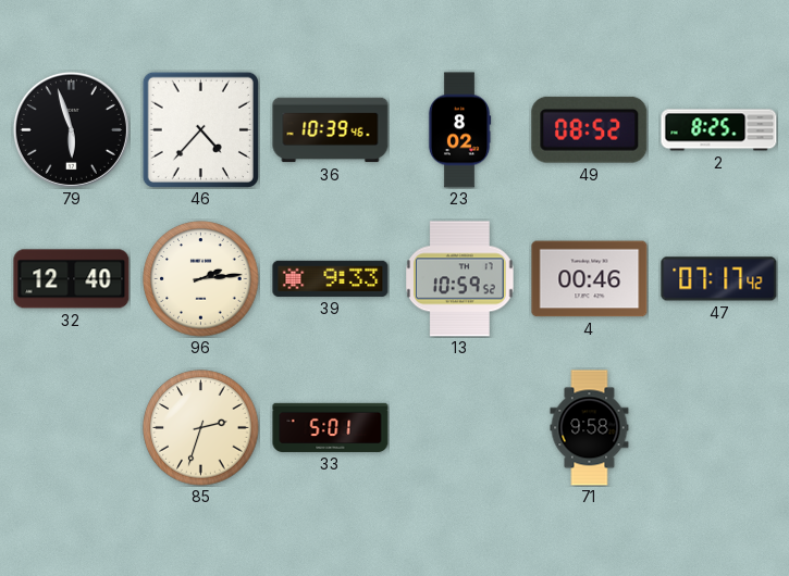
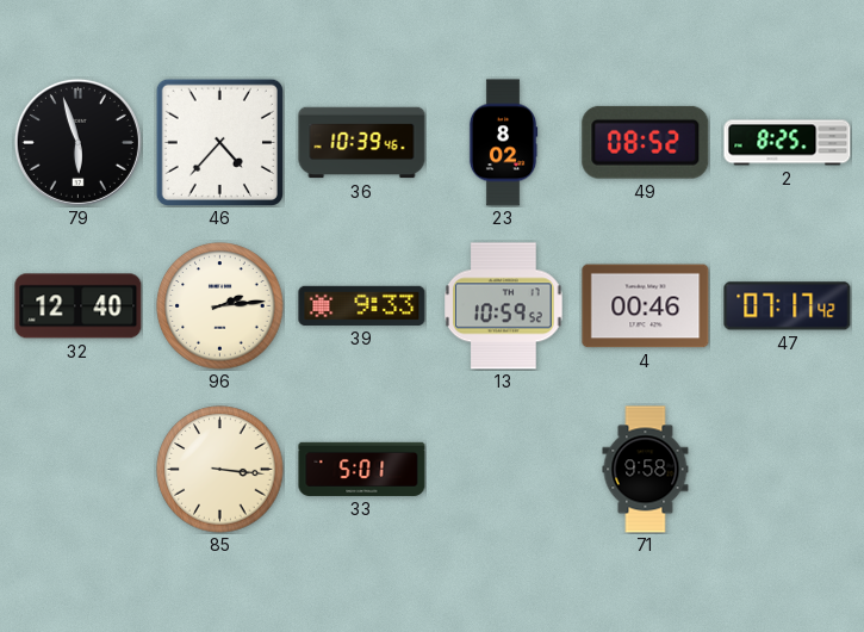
85: 2:33 -> 3:16 (220, 470)
